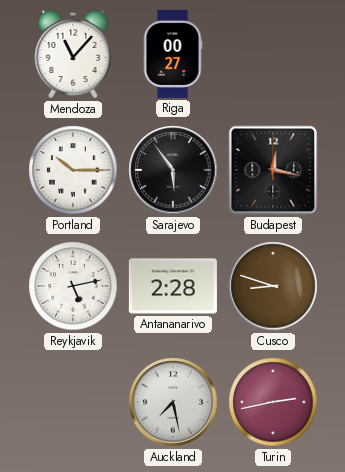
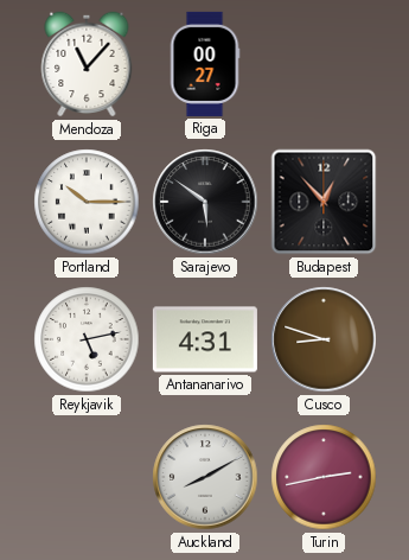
Sarajevo: 5:54 -> 5:51 (205, 202)
Budapest: 12:17 -> 12:53 (324, 202)
Antananarivo: 2:28 -> 4:31 (205, 339)
Auckland: 7:28 -> 8:10 (205, 477)
